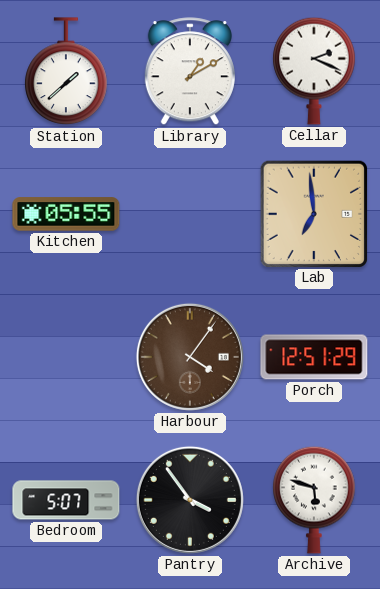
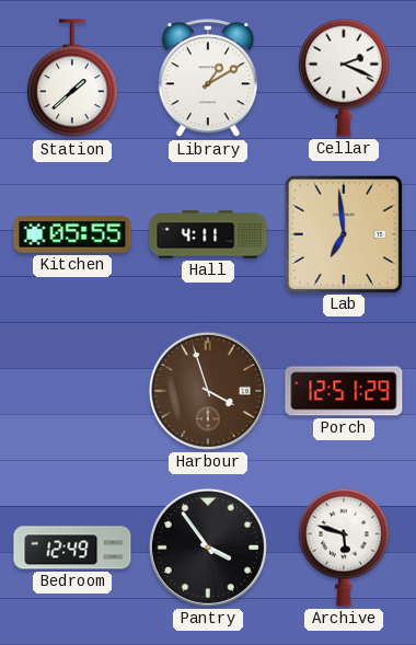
Hall: none -> 4:11 (208, 234)
Harbour: 4:06 -> 3:57 (208, 391)
Bedroom: 5:07 -> 12:49 (72, 548)
